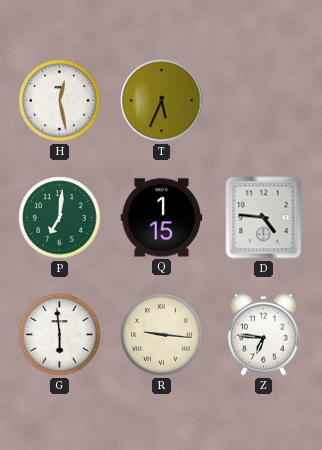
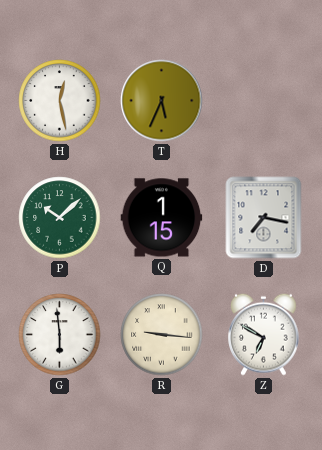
P: 7:01 -> 10:08 (60, 218)
D: 4:46 -> 7:17 (264, 218)
Z: 6:46 -> 6:50 (264, 334)
